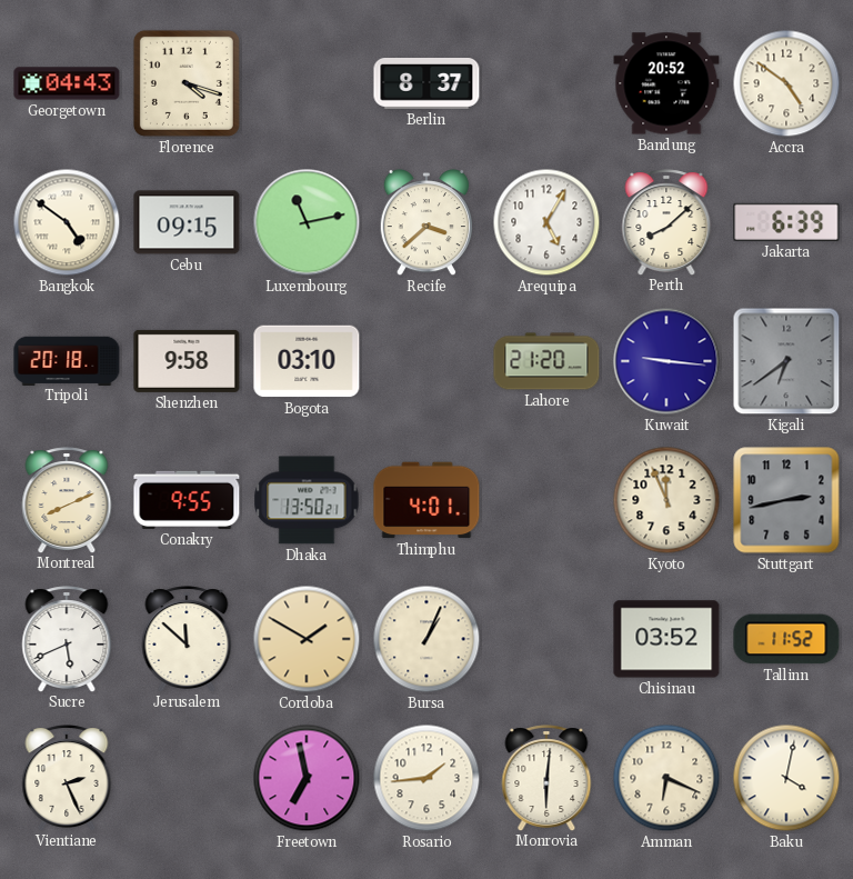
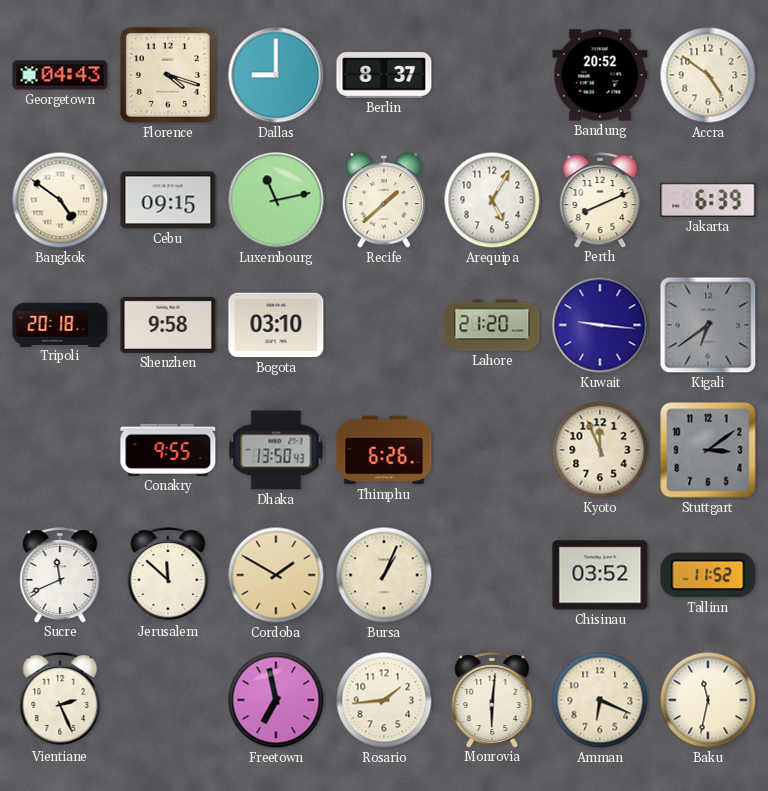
Dallas: none -> 9:00 (276, 75)
Recife: 3:38 -> 1:38 (383, 201)
Perth: 8:08 -> 8:11 (600, 200)
Montreal: 8:11 -> none (67, 500)
Dhaka: 13:50:21 -> 13:50:43 (276, 450)
Thimphu: 4:01 -> 6:26 (384, 450)
Stuttgart: 2:43 -> 3:09 (708, 450)
Sucre: 5:41 -> 11:41 (60, 575)
Baku: 4:02 -> 11:32 (708, 700)
